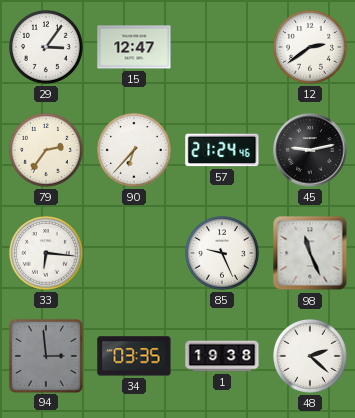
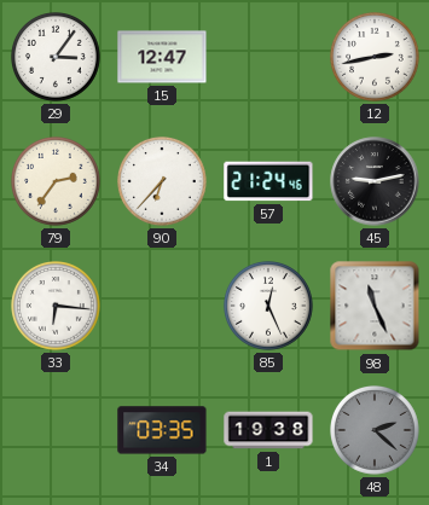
12: 2:39 -> 2:43 (376, 58)
85: 9:26 -> 12:26 (269, 307)
94: 2:59 -> none (45, 355)
48 dial: white -> grey (376, 431)
